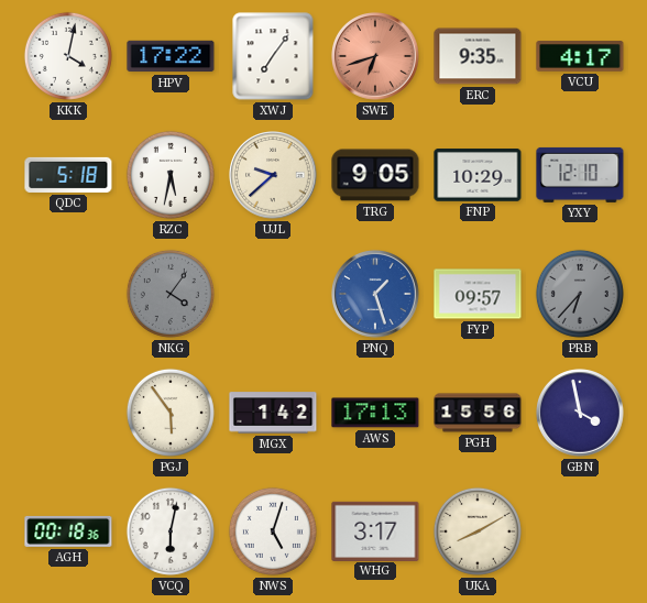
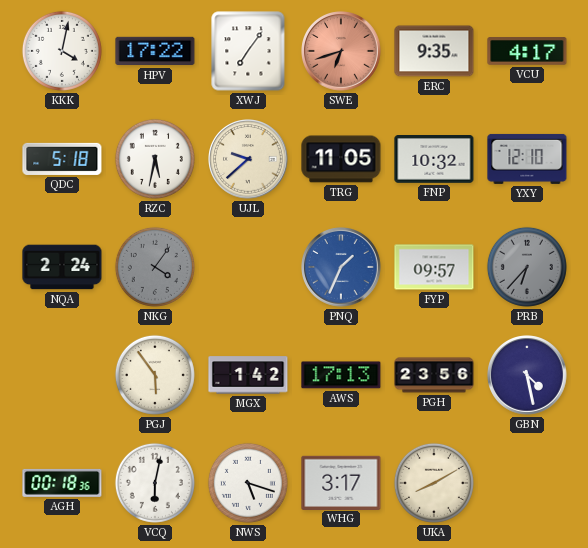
TRG: 9:05 -> 11:05 (341, 159)
FNP: 10:29 -> 10:32 (434, 160)
NQA: none -> 2:24 (62, 267)
PNQ: 1:27 -> 1:34 (341, 267)
PGH: 15:56 -> 23:56 (434, 375)
GBN: 3:58 -> 4:28 (527, 375)
NWS: 5:03 -> 5:18 (248, 483)
